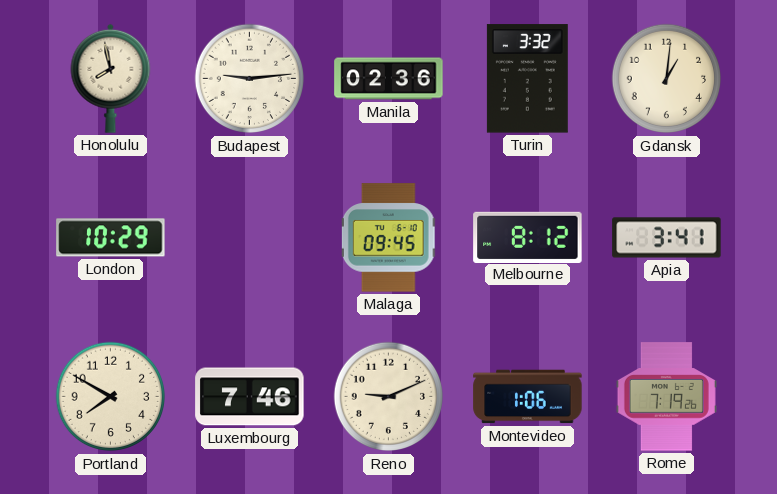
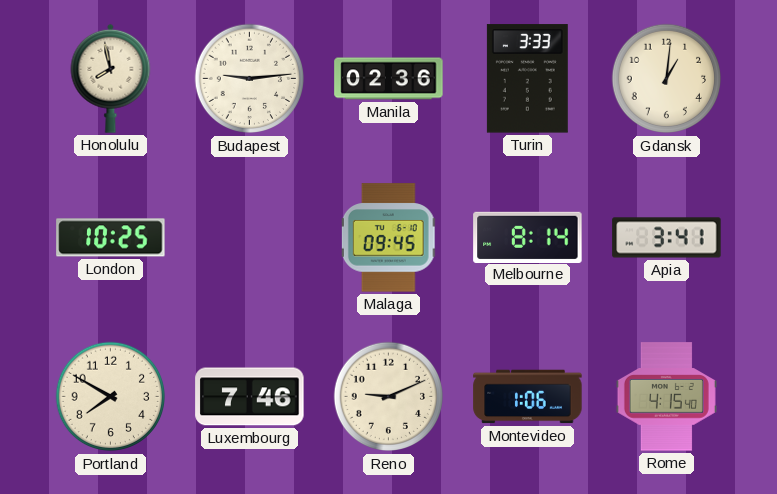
Turin: 3:32 -> 3:33 (527, 79)
London: 10:29 -> 10:25 (111, 238)
Melbourne: 8:12 -> 8:14 (528, 237)
Rome: 7:19 -> 4:15 (666, 397)
